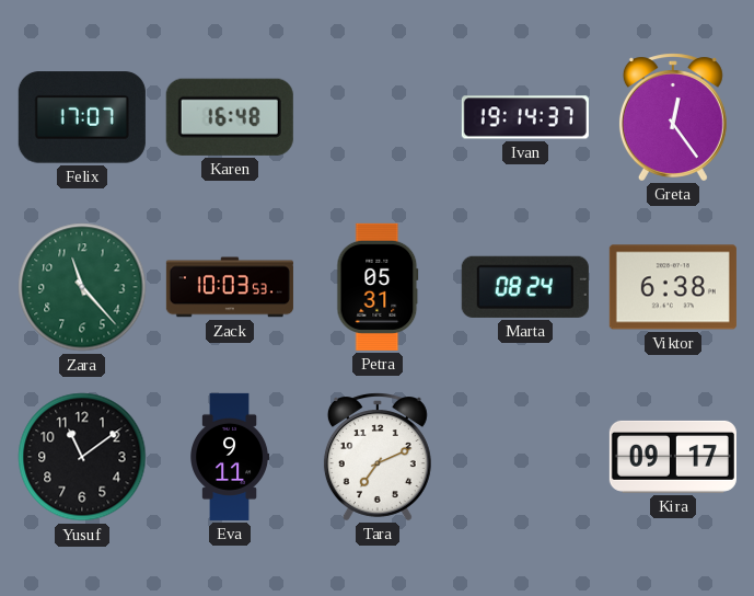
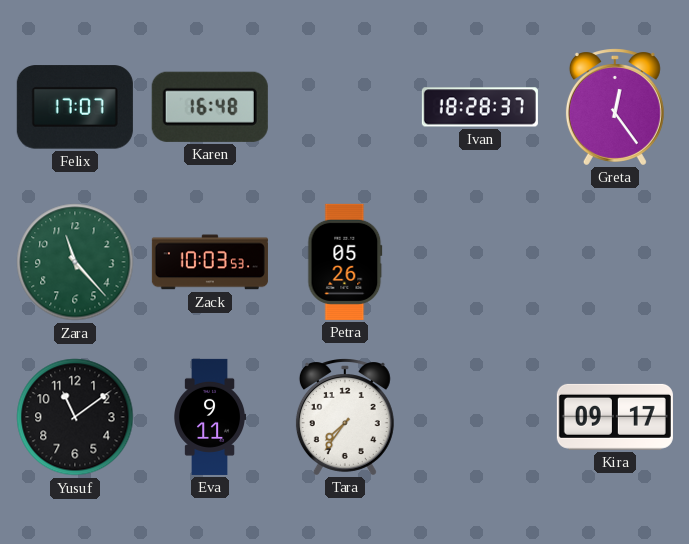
Ivan: 19:14 -> 18:28 (480, 107)
Petra: 05:31 -> 05:26 (345, 262)
Marta: 08:24 -> none (525, 287)
Viktor: 6:38 -> none (673, 287)
Tara: 7:11 -> 7:36 (345, 417)
